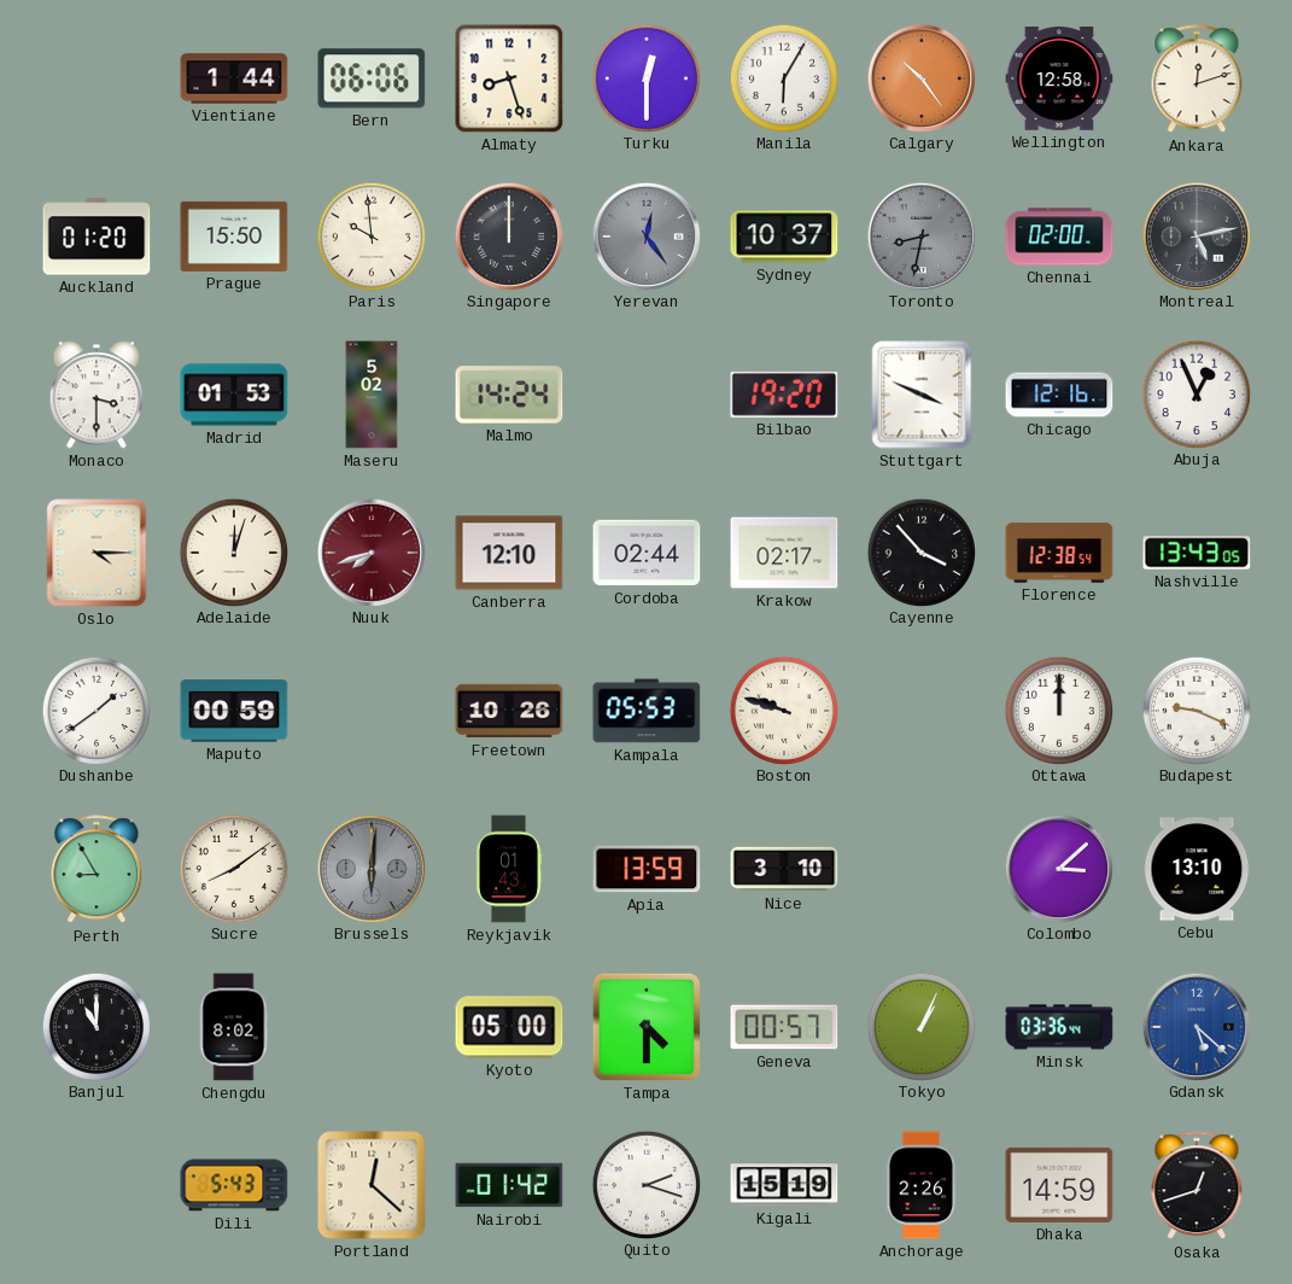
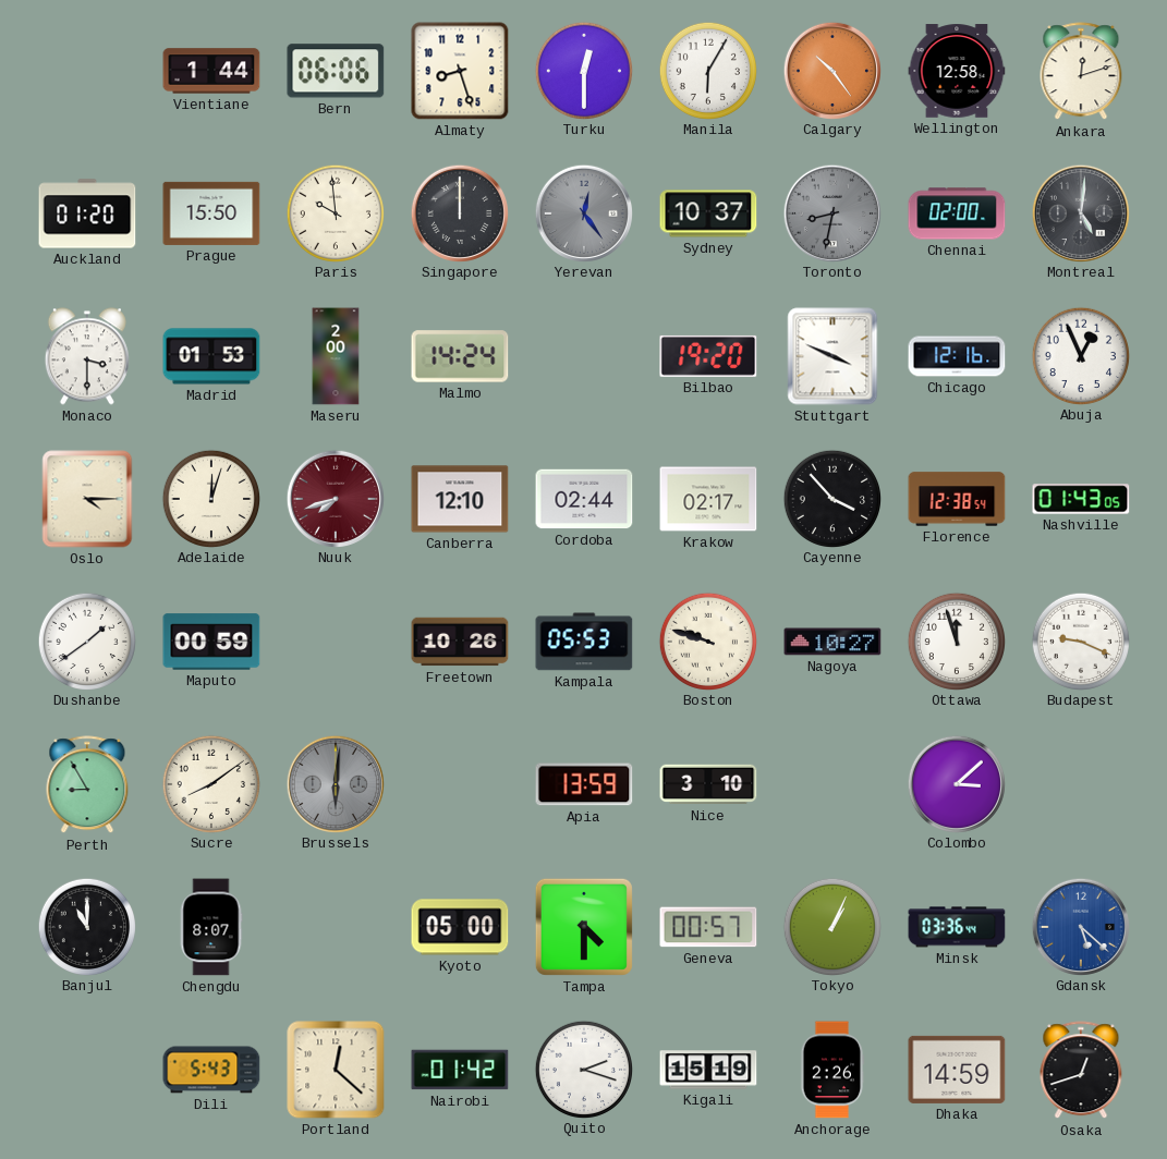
Montreal: 5:13 -> 5:01 (1080, 212)
Maseru: 5:02 -> 2:00 (336, 356)
Nashville: 13:43 -> 01:43 (1081, 499)
Nagoya: none -> 10:27 (832, 642)
Ottawa: 12:00 -> 11:57 (956, 640)
Reykjavik: 01:43 -> none (509, 869)
Cebu: 13:10 -> none (1197, 869)
Chengdu: 8:02 -> 8:07 (211, 927)
